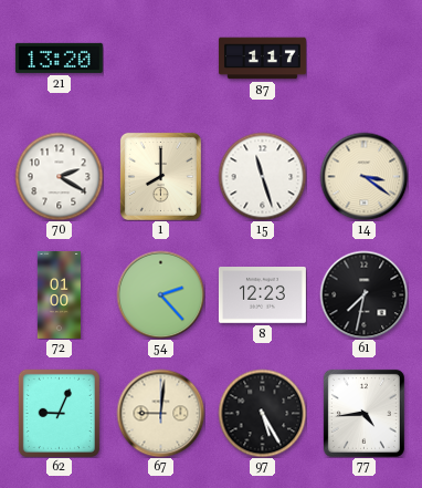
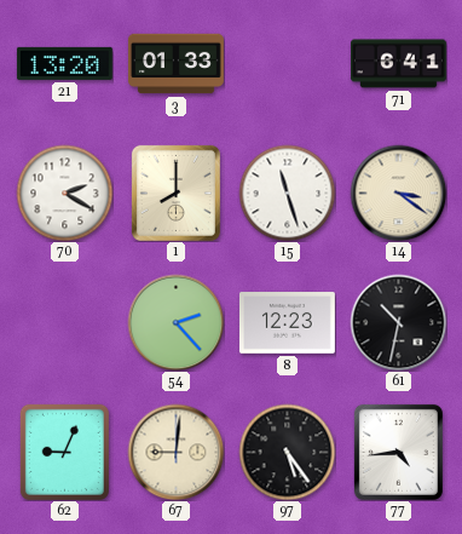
3: none -> 01:33 (175, 64)
87: 1:17 -> none (263, 59)
71: none -> 6:41 (398, 64)
72: 01:00 -> none (59, 294)
61: 7:32 -> 10:32 (398, 322)
97: 5:25 -> 5:24 (287, 452)
